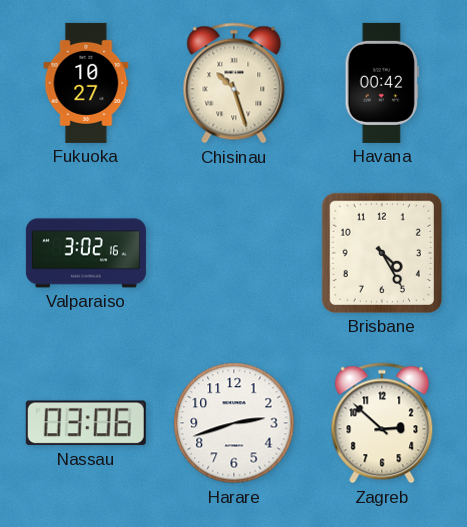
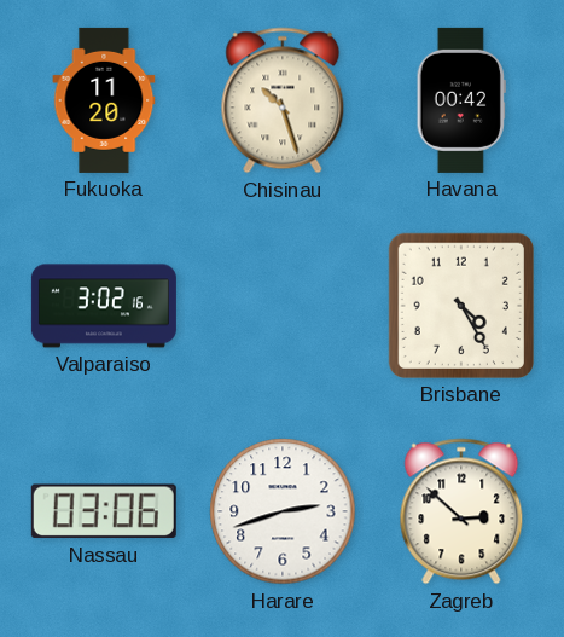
Fukuoka: 10:27 -> 11:20 (104, 100)
